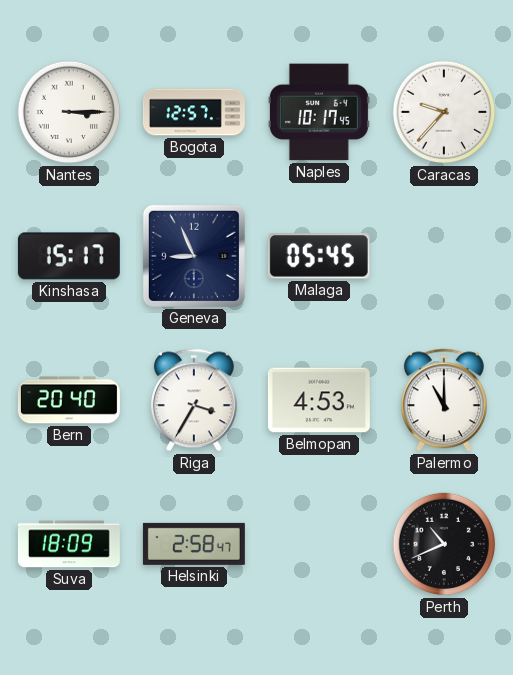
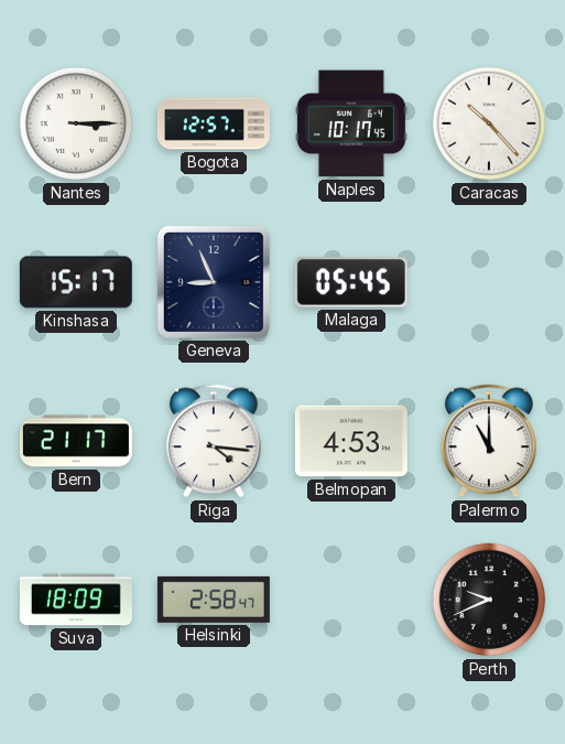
Caracas: 9:37 -> 10:23 (489, 123)
Bern: 20:40 -> 21:17 (76, 441)
Riga: 3:35 -> 4:16 (214, 441)
Perth: 10:41 -> 9:41 (489, 600)
